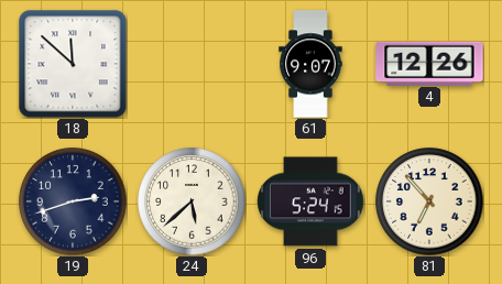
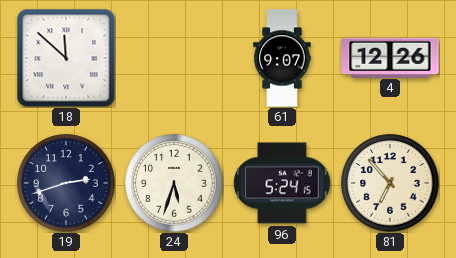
24: 5:38 -> 5:33 (174, 183)
